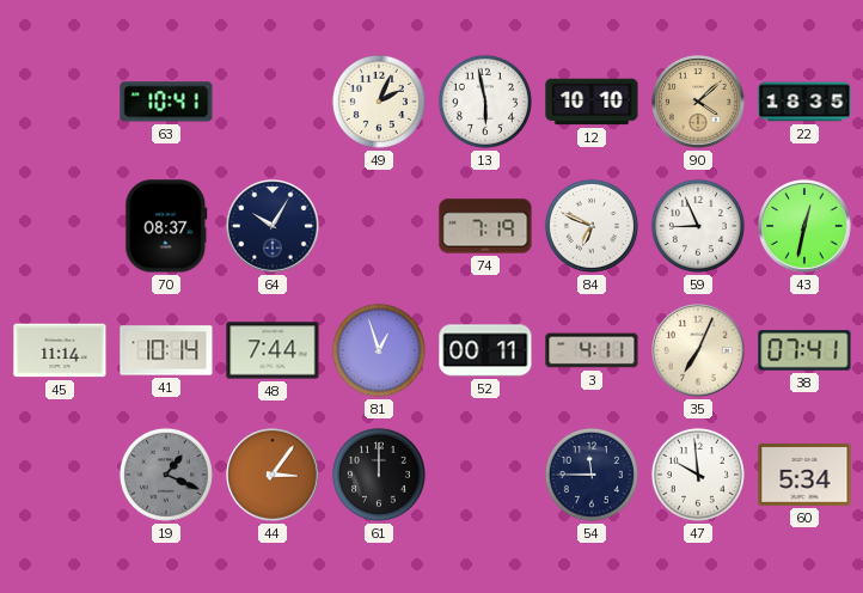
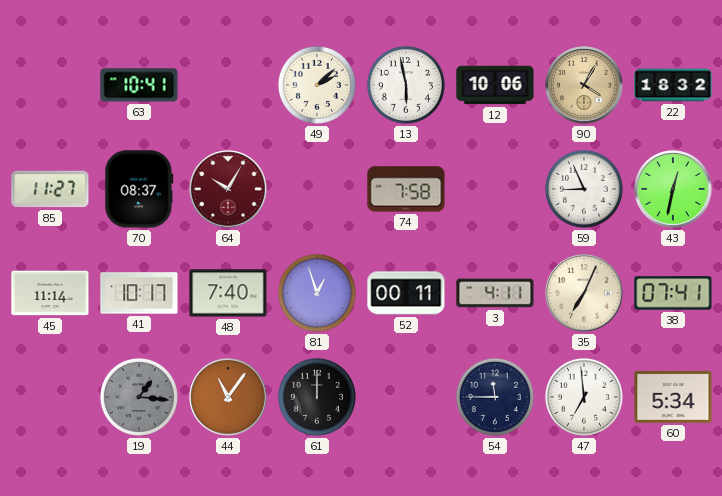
49: 2:04 -> 2:08 (317, 85)
12: 10:10 -> 10:06 (495, 85)
90: 4:08 -> 4:05 (584, 85)
22: 18:35 -> 18:32 (673, 85)
85: none -> 11:27 (50, 189)
64 dial: navy -> burgundy (228, 189)
74: 7:19 -> 7:58 (406, 189)
84: 6:49 -> none (592, 226)
41: 10:14 -> 10:17 (139, 293)
48: 7:44 -> 7:40 (228, 293)
19: 1:19 -> 1:16 (139, 397)
44: 3:06 -> 11:06 (228, 397)
47: 9:59 -> 6:59 (584, 397)
